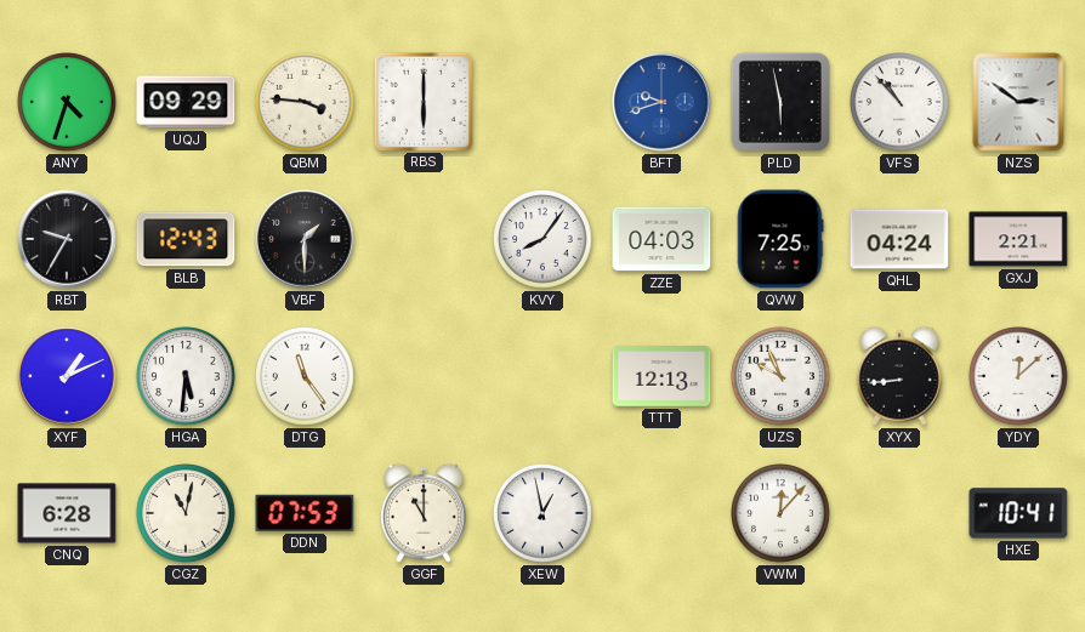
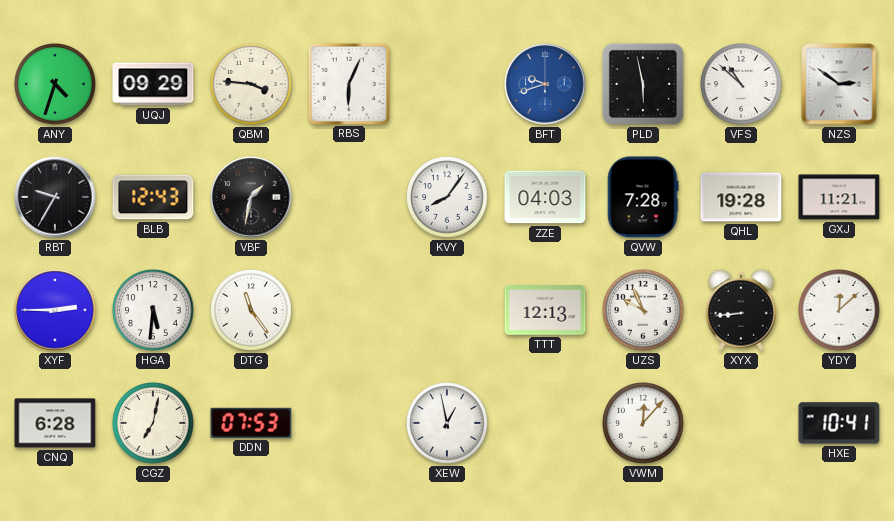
RBS: 6:00 -> 6:04 (348, 83)
VFS: 10:53 -> 10:52 (742, 85)
VBF: 1:30 -> 1:32 (251, 197)
QVW: 7:25 -> 7:28 (643, 197)
QHL: 04:24 -> 19:28 (741, 197)
GXJ: 2:21 -> 11:21 (839, 197)
XYF: 1:11 -> 2:45 (55, 310)
CGZ: 11:02 -> 7:02 (154, 424)
GGF: 11:00 -> none (424, 513)
